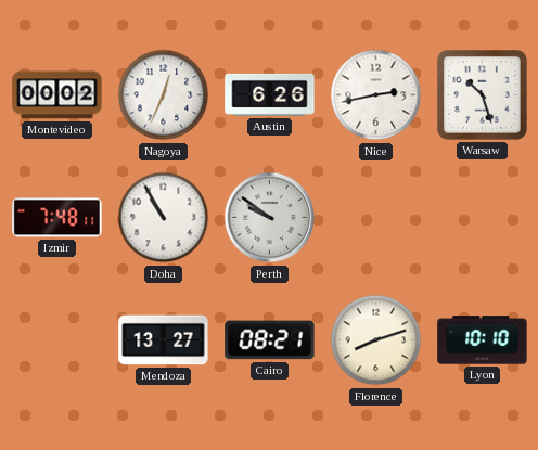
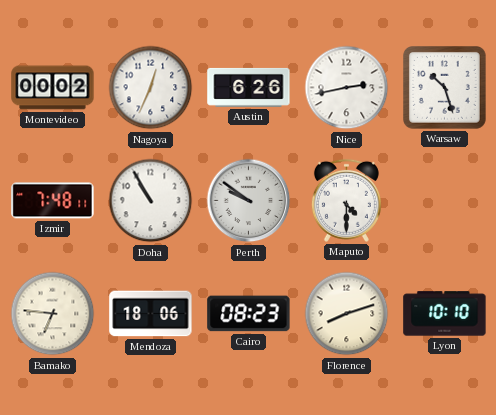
Maputo: none -> 4:30 (346, 200)
Bamako: none -> 6:46 (53, 314)
Mendoza: 13:27 -> 18:06 (151, 314)
Cairo: 08:21 -> 08:23 (249, 314)
